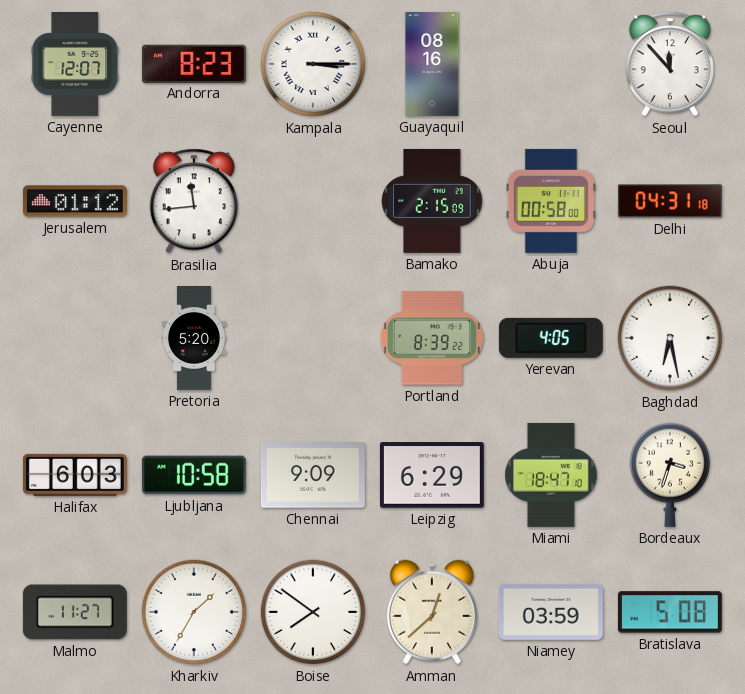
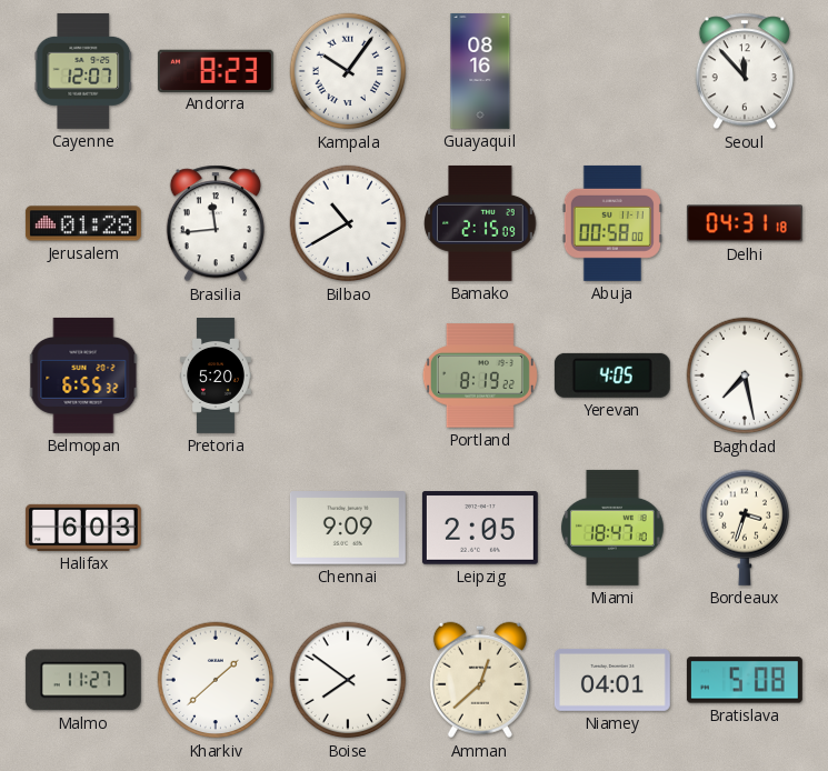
Kampala: 3:15 -> 10:06 (348, 71)
Jerusalem: 01:12 -> 01:28 (83, 223)
Bilbao: none -> 10:40 (348, 223)
Belmopan: none -> 6:55 (83, 376)
Portland: 8:39 -> 8:19 (480, 376)
Baghdad: 6:28 -> 7:28 (745, 376)
Ljubljana: 10:58 -> none (194, 475)
Leipzig: 6:29 -> 2:05 (480, 528)
Kharkiv: 1:35 -> 1:38 (216, 680)
Niamey: 03:59 -> 04:01 (612, 680)
